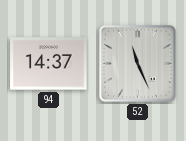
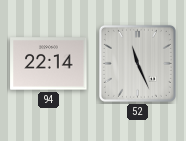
94: 14:37 -> 22:14 (49, 64)
